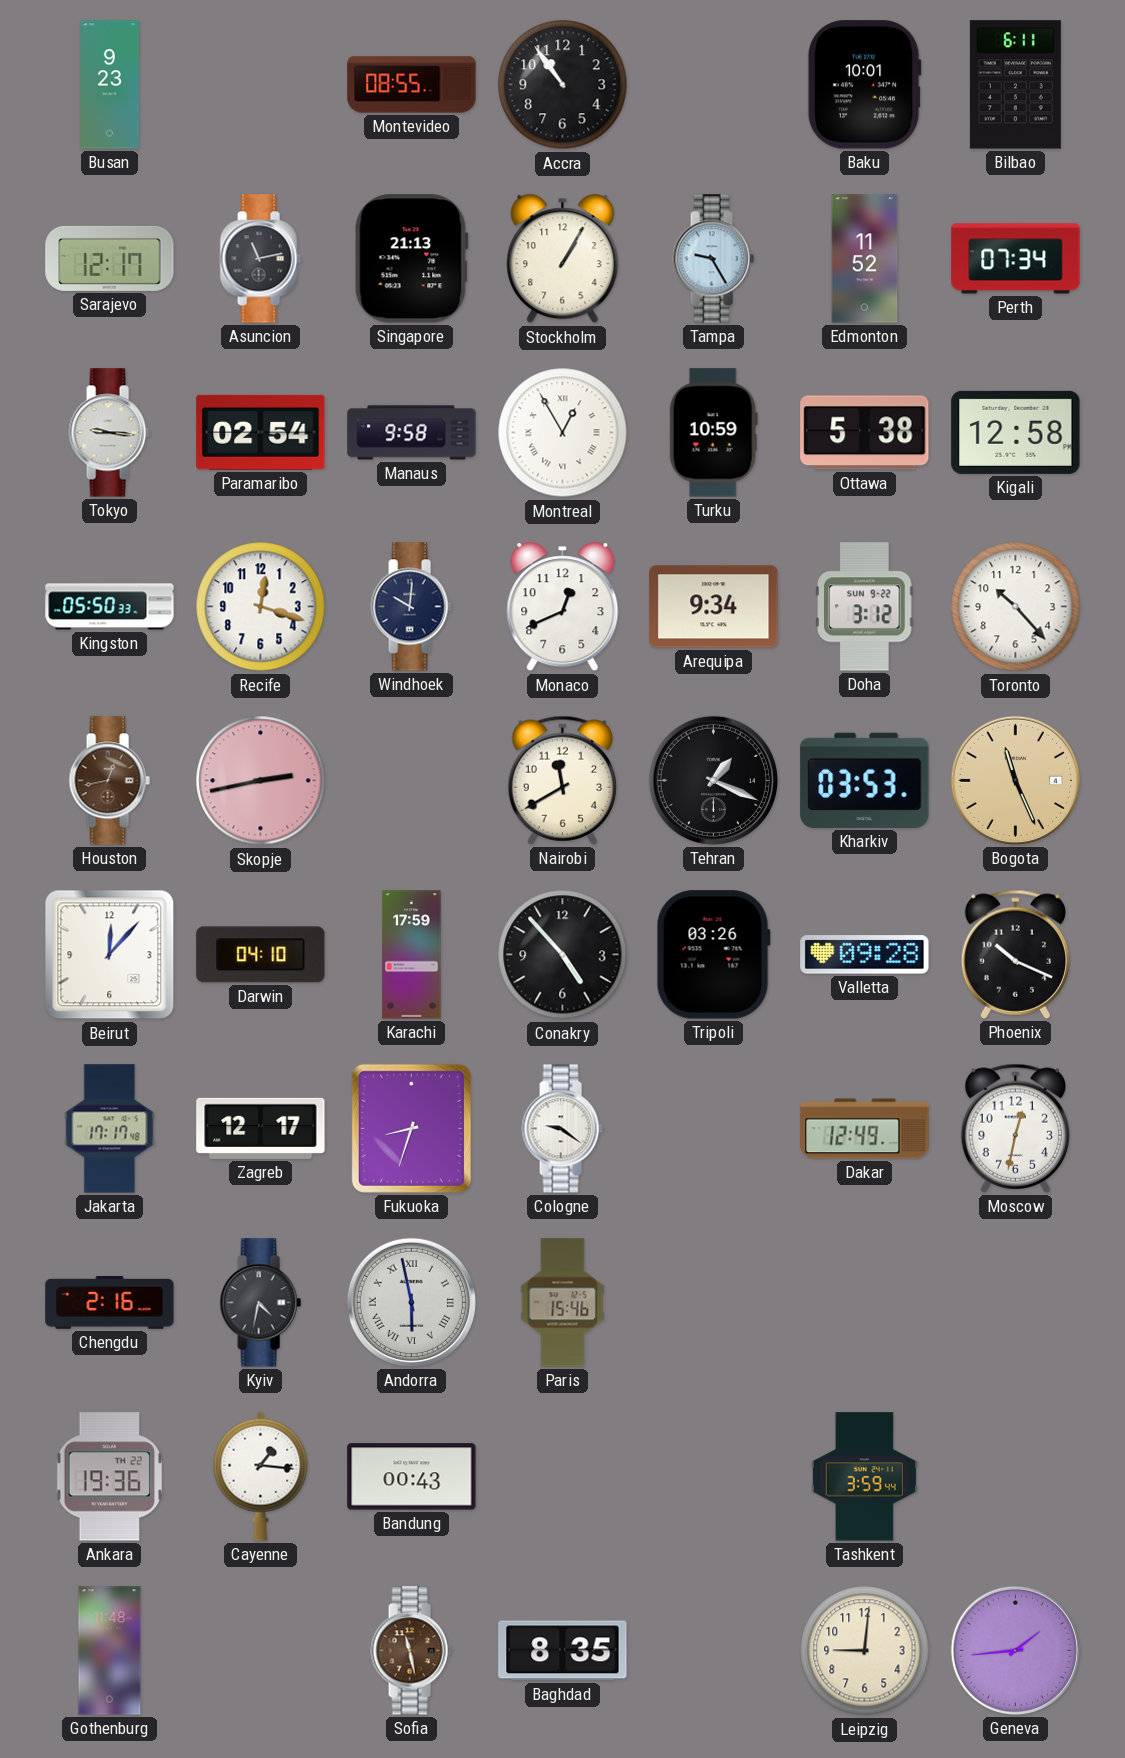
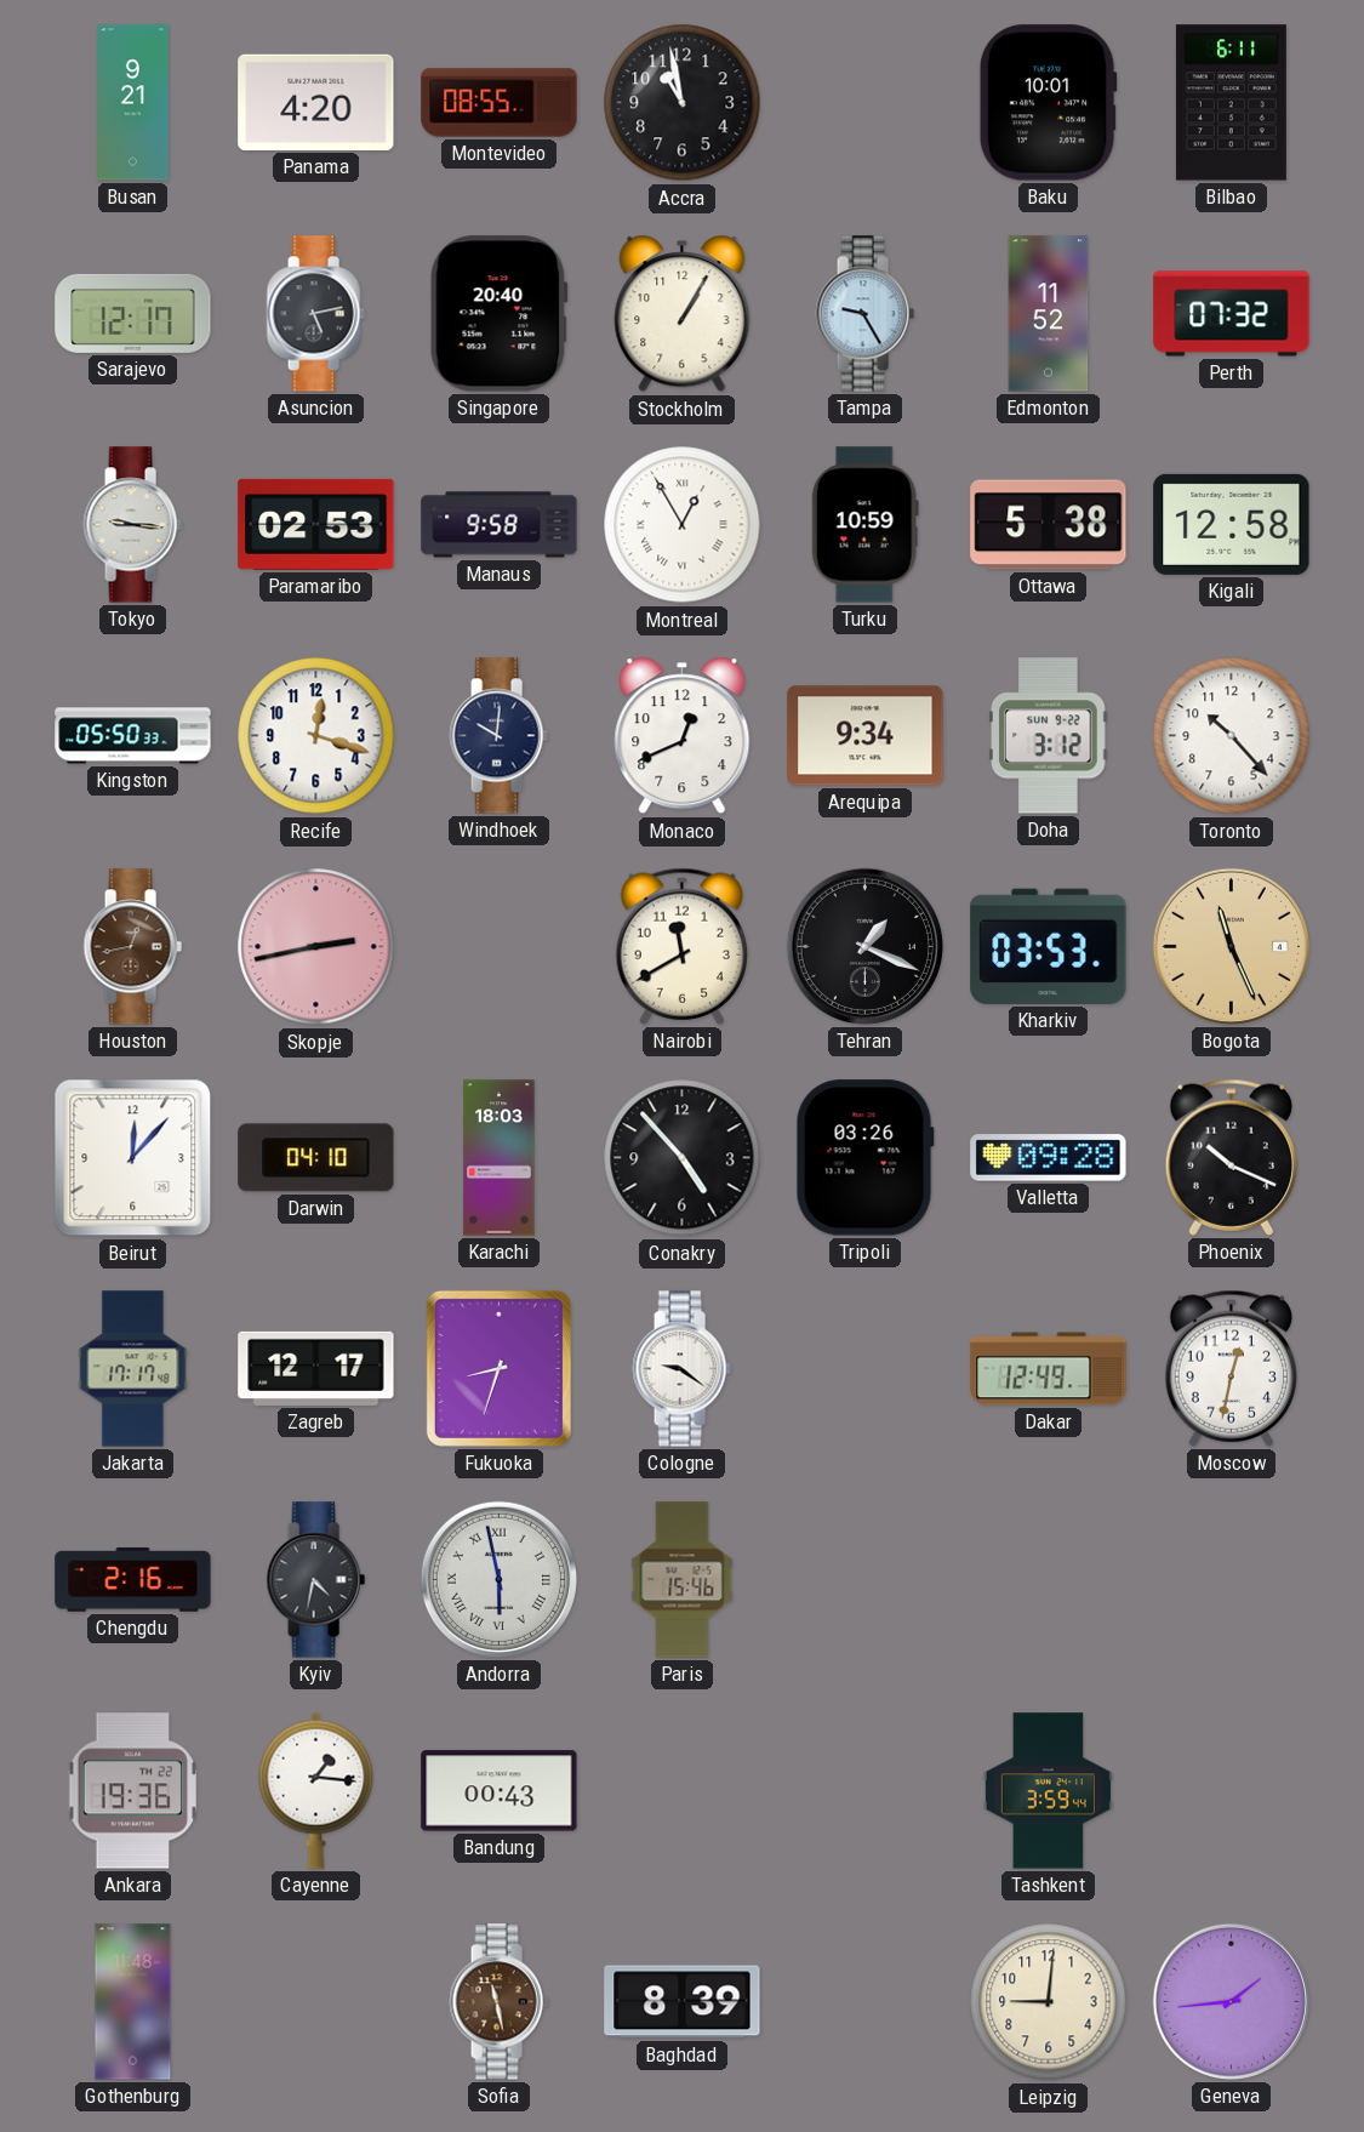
Busan: 9:23 -> 9:21 (133, 103)
Panama: none -> 4:20 (316, 102)
Accra: 10:54 -> 10:58 (683, 103)
Asuncion: 11:13 -> 5:13 (315, 314)
Singapore: 21:13 -> 20:40 (498, 314)
Perth: 07:34 -> 07:32 (1232, 314)
Paramaribo: 02:54 -> 02:53 (316, 524)
Karachi: 17:59 -> 18:03 (500, 1158)
Baghdad: 8:35 -> 8:39 (683, 2002)
